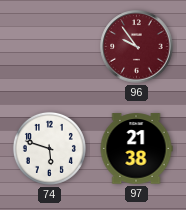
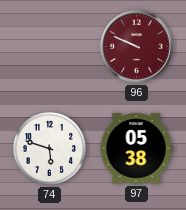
96: 9:54 -> 9:49 (137, 47)
97: 21:38 -> 05:38 (136, 149)
